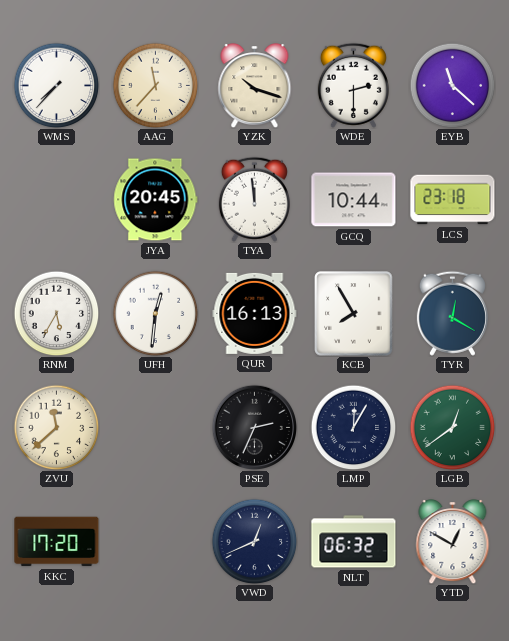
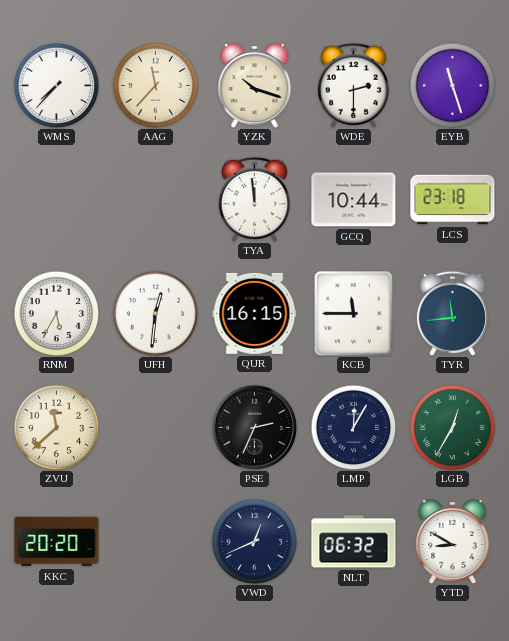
EYB: 11:22 -> 11:27 (452, 85)
JYA: 20:45 -> none (156, 200)
QUR: 16:13 -> 16:15 (255, 313)
KCB: 7:55 -> 11:45 (354, 314)
TYR: 12:20 -> 11:44 (452, 313)
LGB: 12:39 -> 12:35 (452, 427)
KKC: 17:20 -> 20:20 (57, 542)
YTD: 12:50 -> 8:50 (453, 542)
